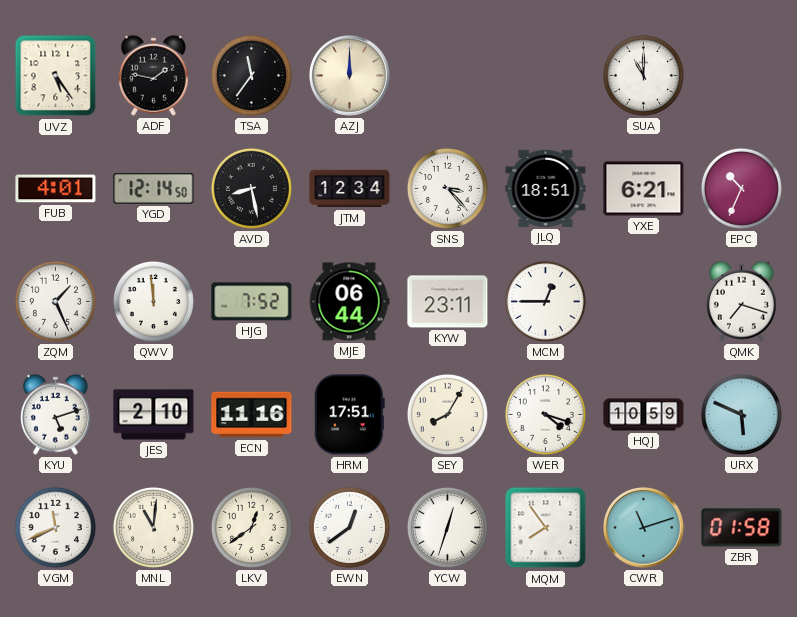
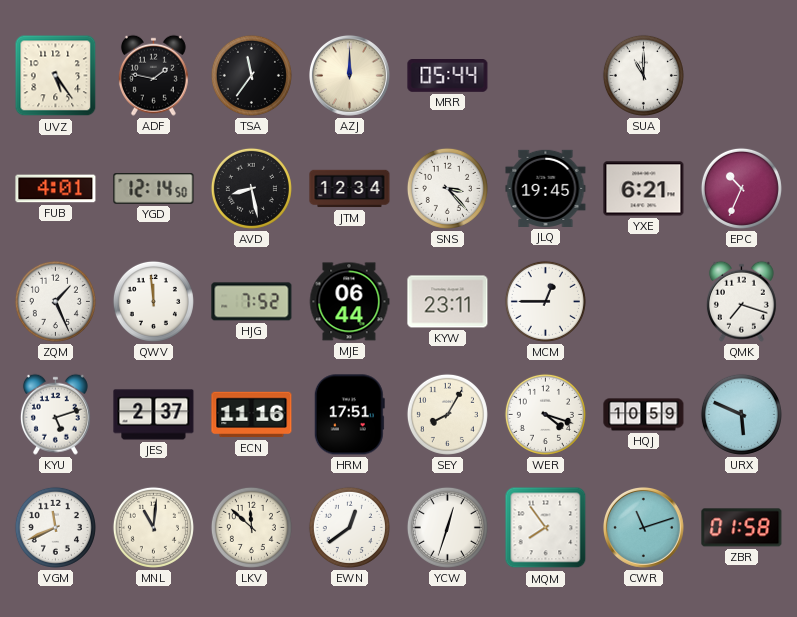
MRR: none -> 05:44 (448, 76)
JLQ: 18:51 -> 19:45 (546, 188)
JES: 2:10 -> 2:37 (154, 415)
LKV: 12:39 -> 11:52 (251, 527)
